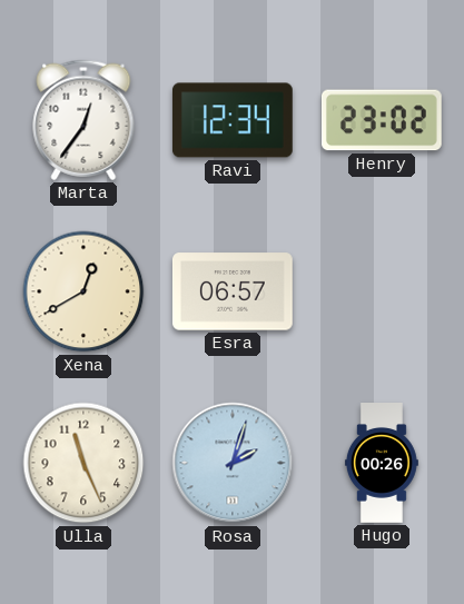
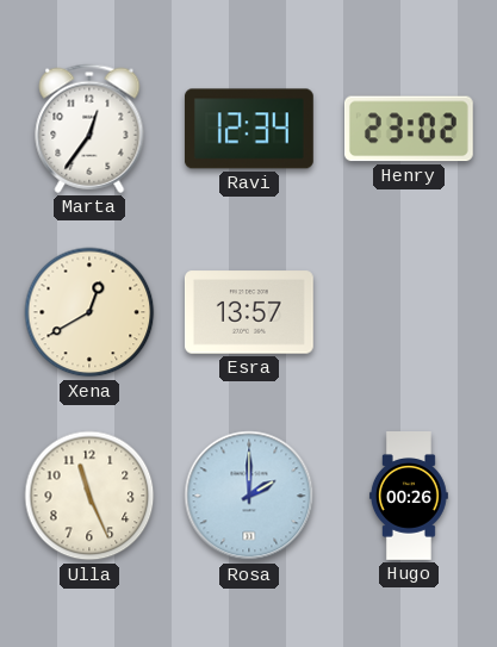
Esra: 06:57 -> 13:57 (249, 312)
Rosa: 2:03 -> 2:00 (249, 496)
